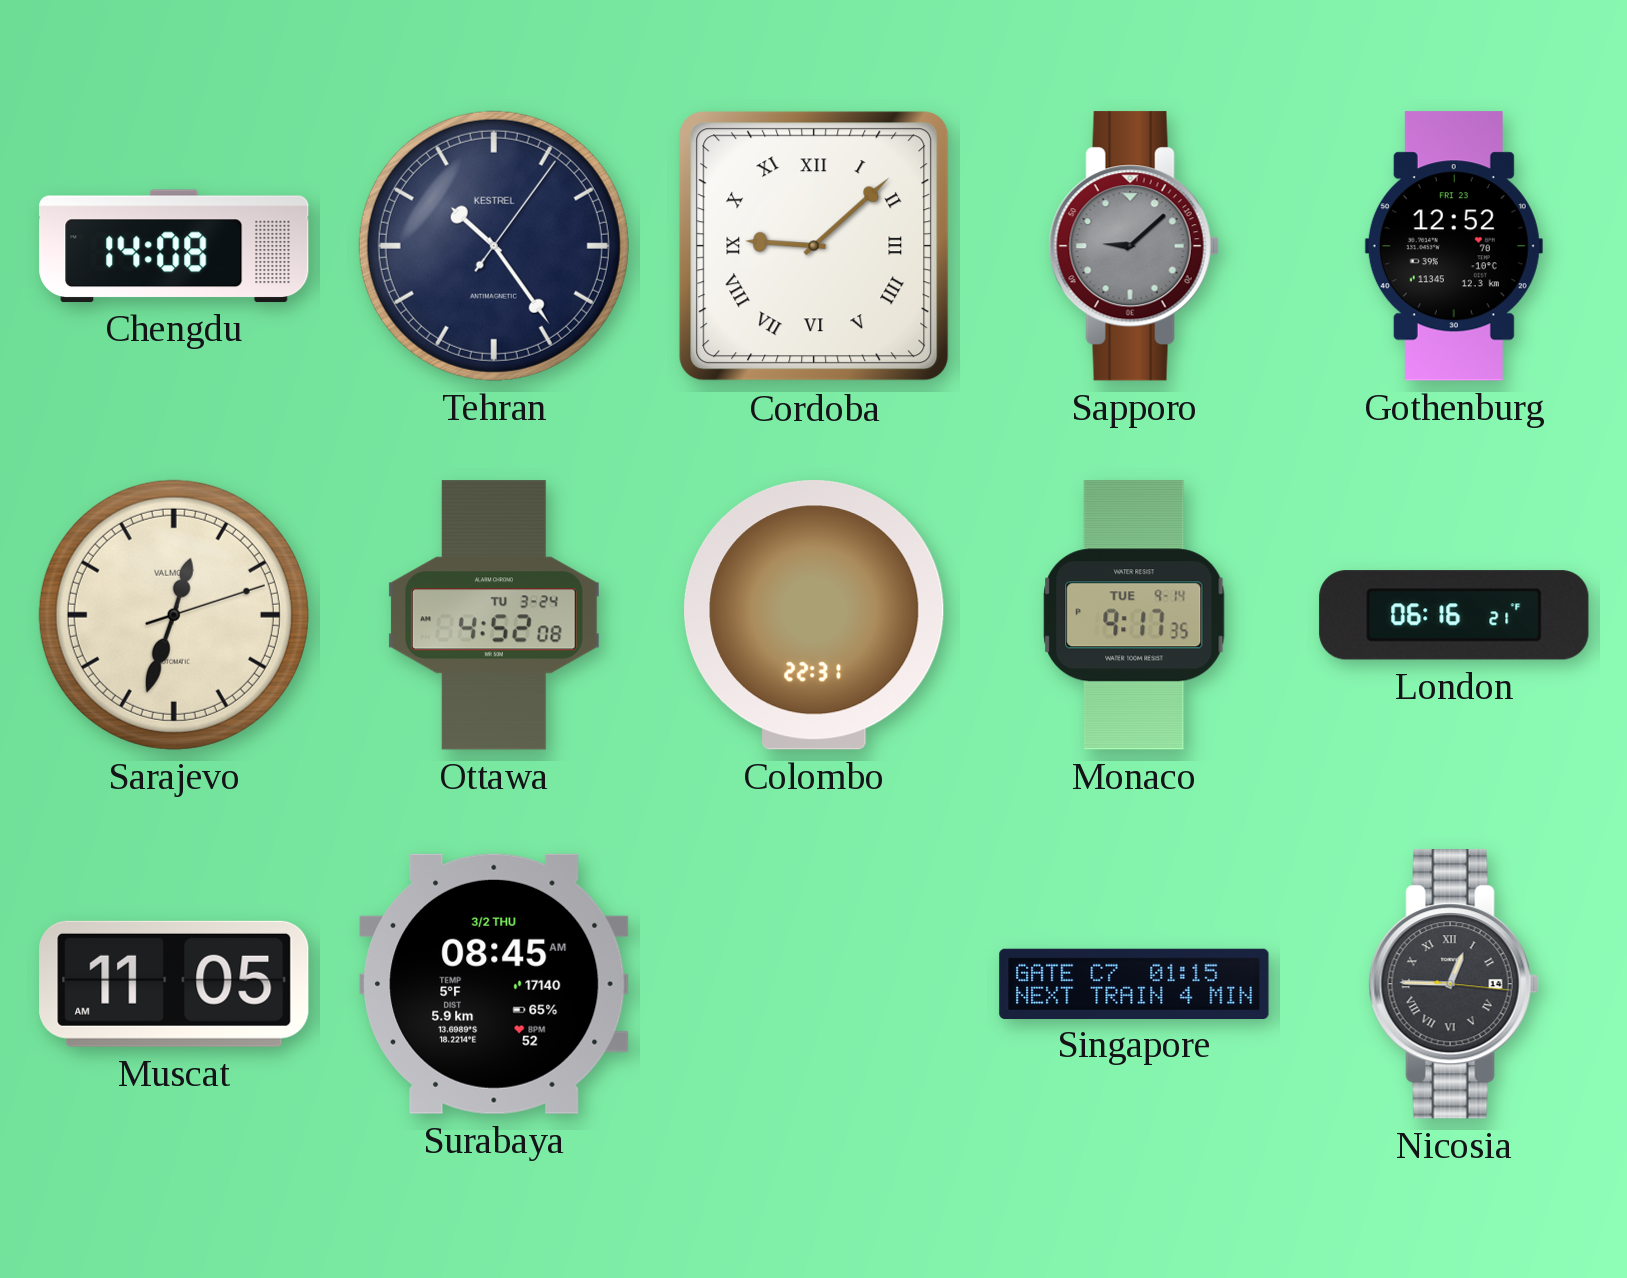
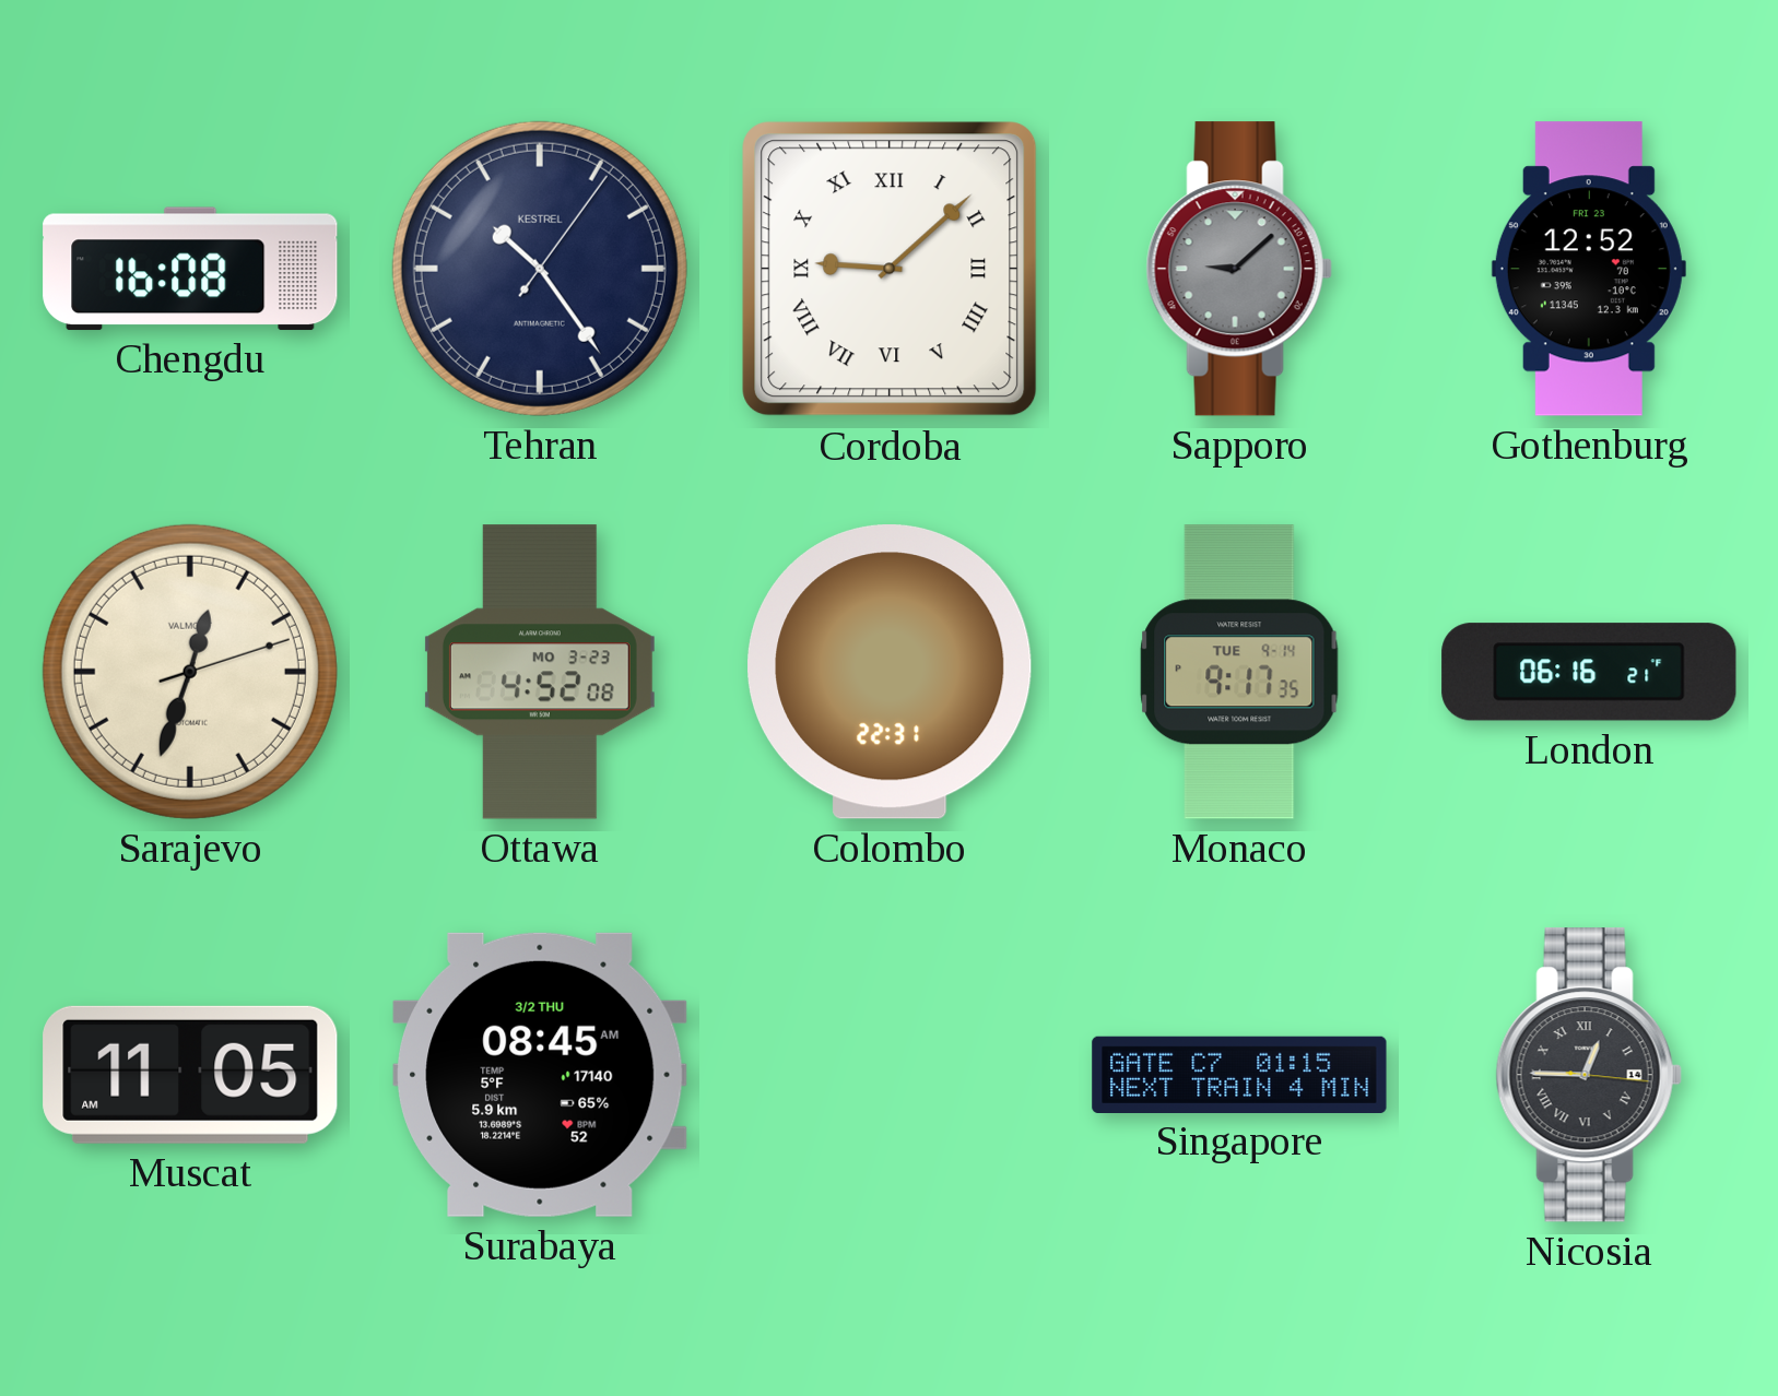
Chengdu: 14:08 -> 16:08 (190, 269)
Ottawa date: TU 3-24 -> MO 3-23 (540, 672)
